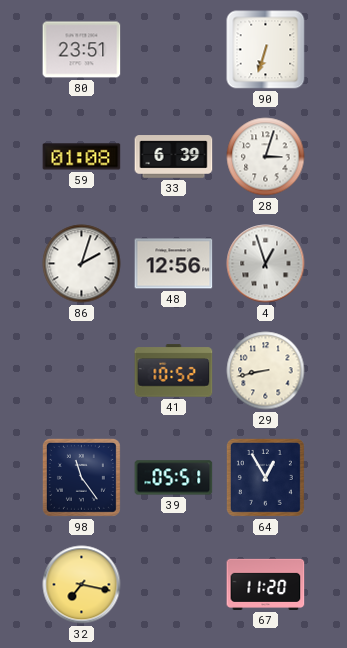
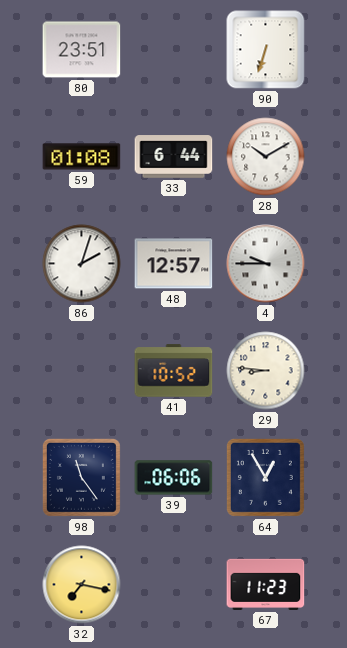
33: 6:39 -> 6:44 (174, 157)
28: 3:03 -> 10:10 (266, 157)
48: 12:56 -> 12:57 (174, 264)
4: 12:57 -> 9:45 (266, 264)
29: 8:43 -> 8:46 (266, 371)
39: 05:51 -> 06:06 (174, 478)
67: 11:20 -> 11:23 (266, 584)
